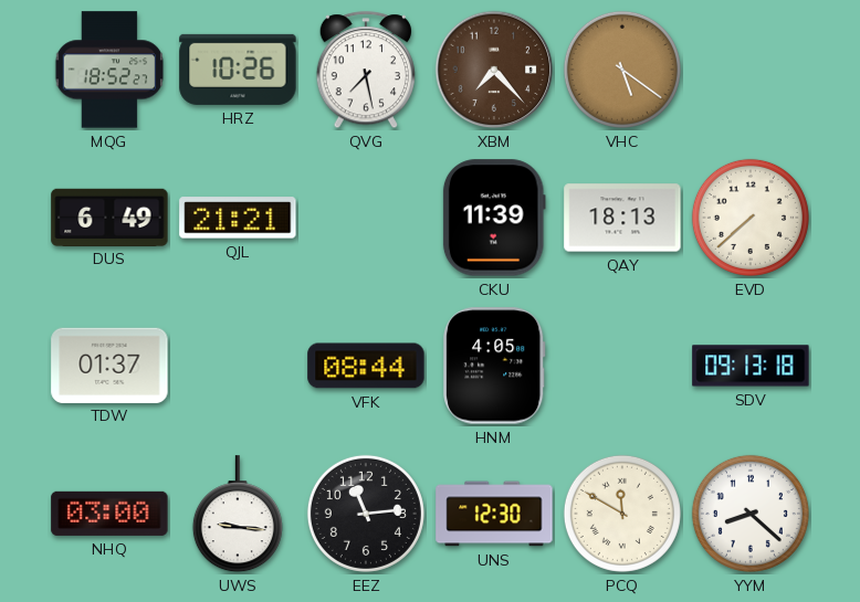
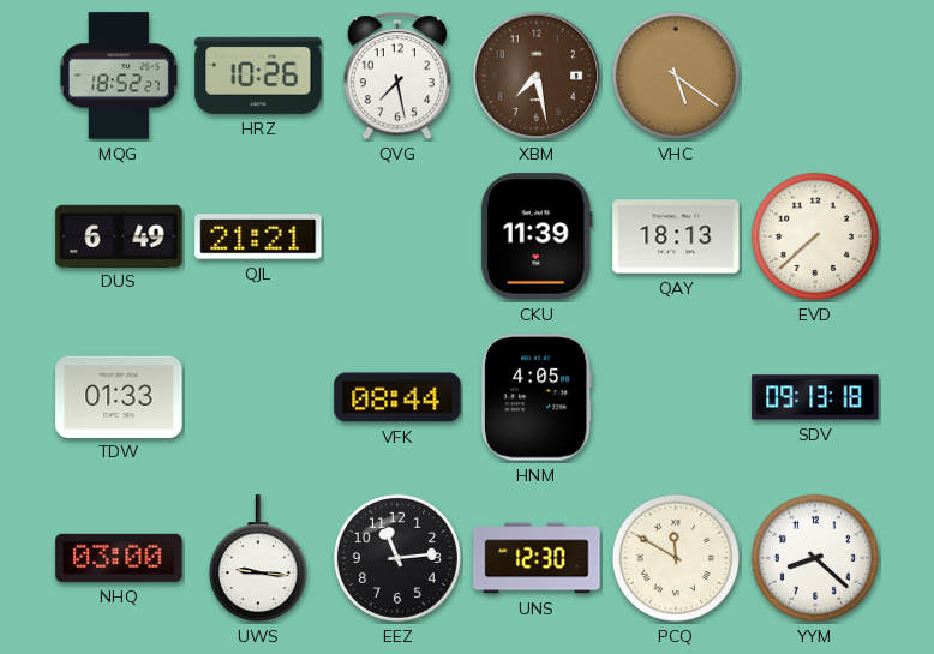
XBM: 7:23 -> 7:28 (537, 76)
TDW: 01:37 -> 01:33 (119, 396)
